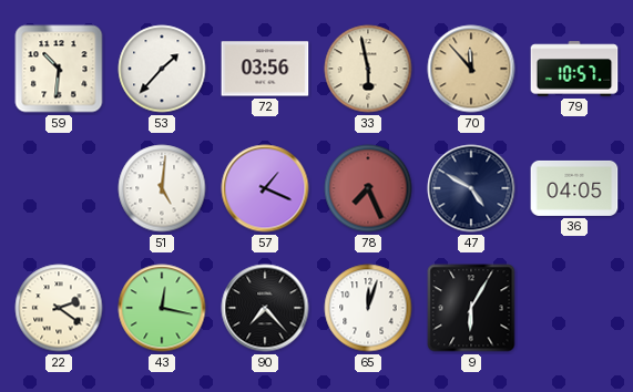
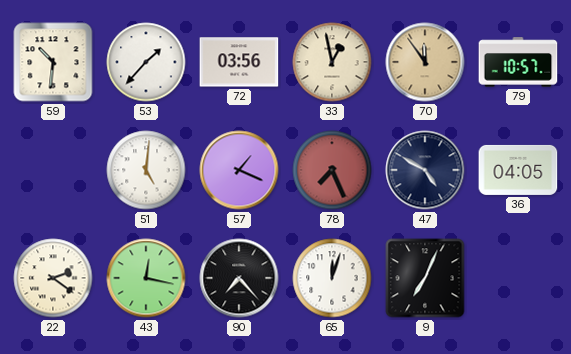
33: 5:58 -> 12:58 (332, 62)
70: 11:53 -> 11:54 (425, 62)
9: 6:05 -> 7:04 (425, 278)
